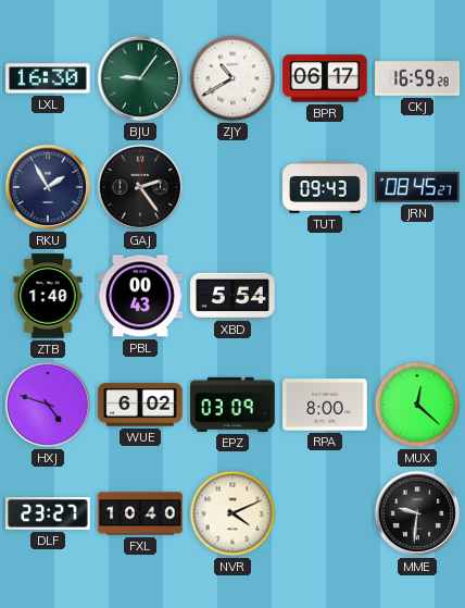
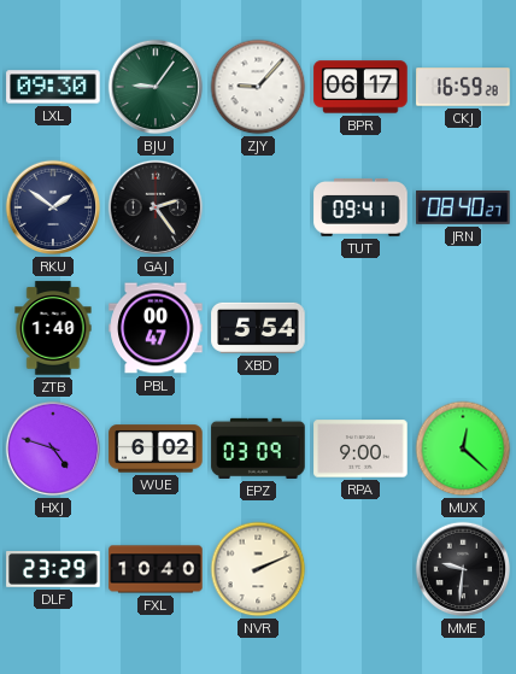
LXL: 16:30 -> 09:30 (53, 87)
ZJY: 10:40 -> 9:07 (258, 87)
RKU: 1:55 -> 1:51 (53, 207)
TUT: 09:43 -> 09:41 (360, 207)
JRN: 08:45 -> 08:40 (463, 207)
PBL: 00:43 -> 00:47 (156, 328)
RPA: 8:00 -> 9:00 (360, 449)
DLF: 23:27 -> 23:29 (53, 570)
NVR: 4:11 -> 2:11 (258, 569)
